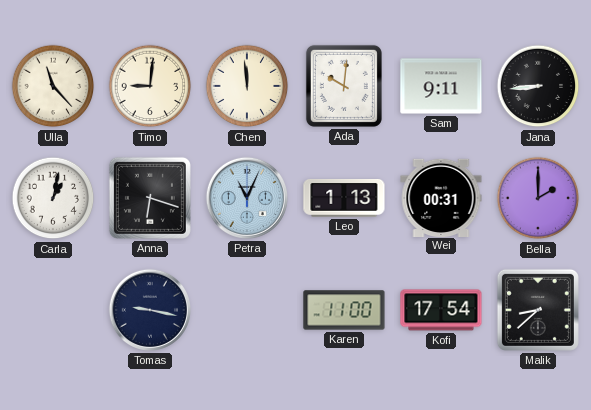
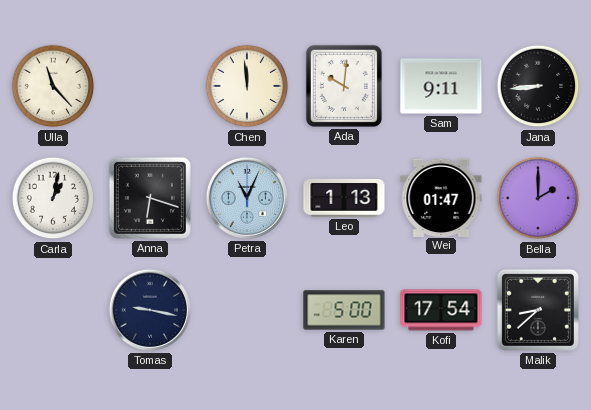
Timo: 9:01 -> none (150, 86)
Wei: 00:31 -> 01:47 (441, 197)
Karen: 11:00 -> 5:00 (344, 310)
